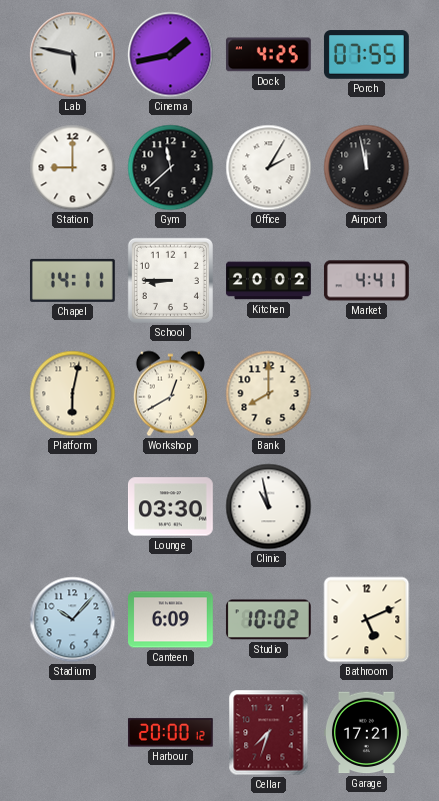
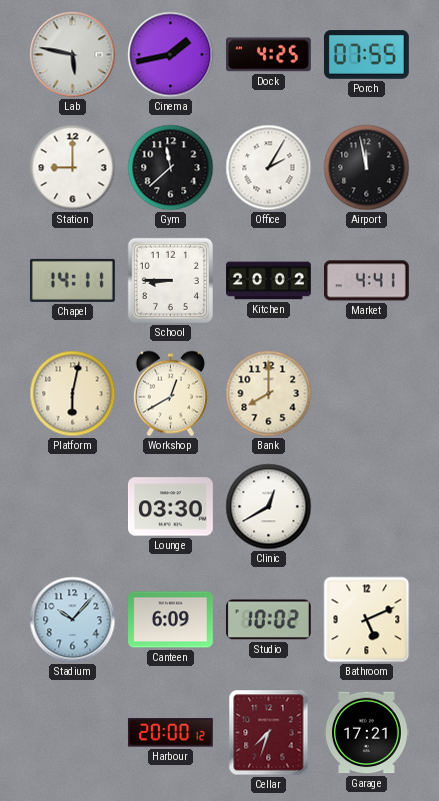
Clinic: 10:58 -> 12:40 (269, 507)
